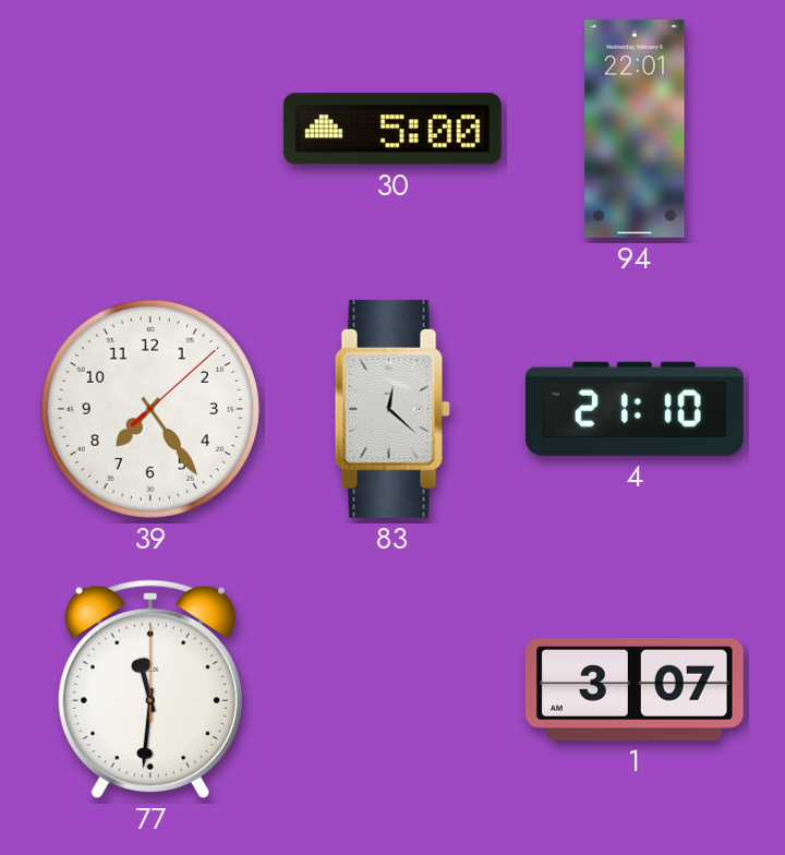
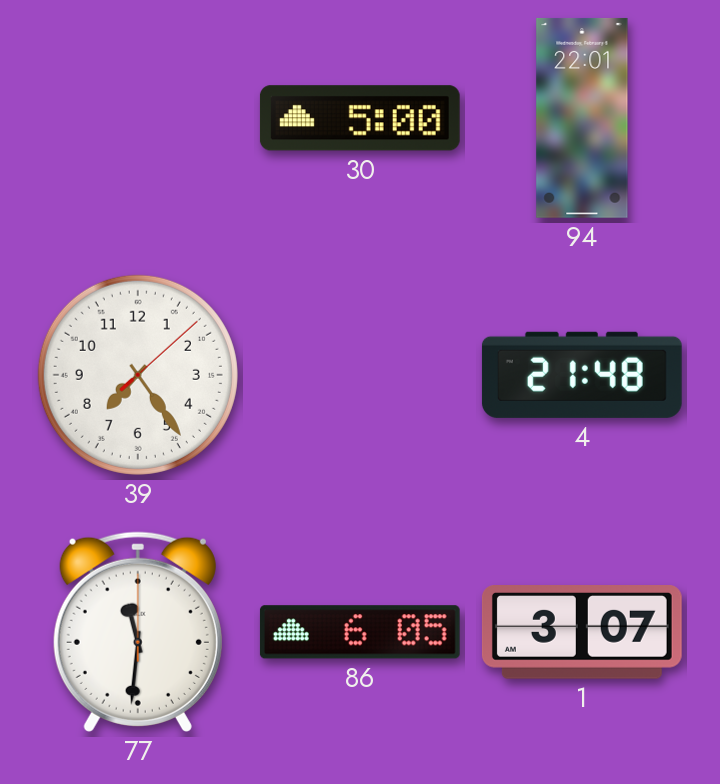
83: 12:22 -> none (392, 409)
4: 21:10 -> 21:48 (582, 375)
86: none -> 6:05 (360, 632)
